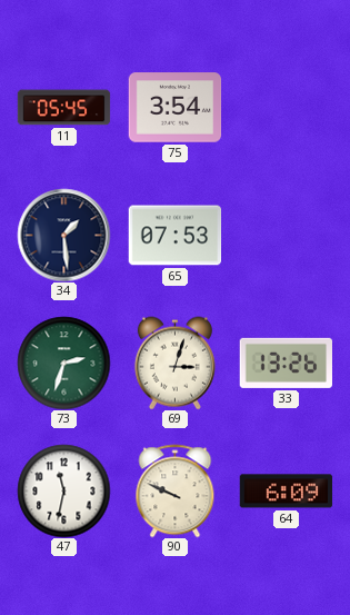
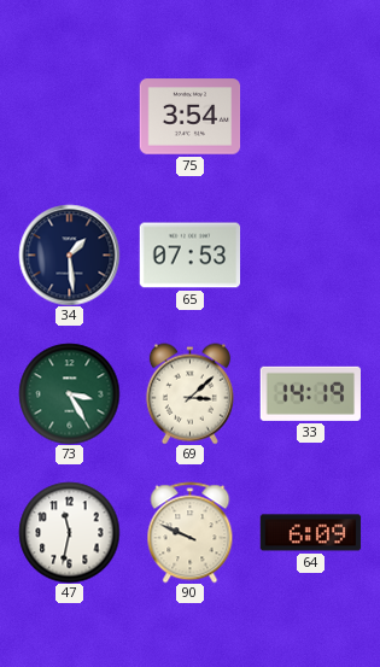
11: 05:45 -> none (63, 108)
73: 2:33 -> 3:25 (69, 393)
69: 3:03 -> 3:08 (189, 393)
33: 13:26 -> 14:19 (310, 393)
